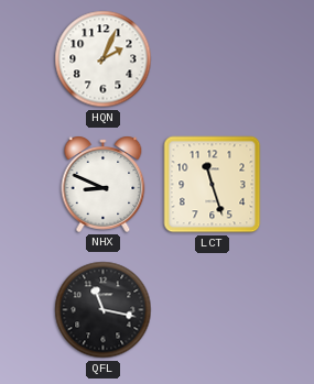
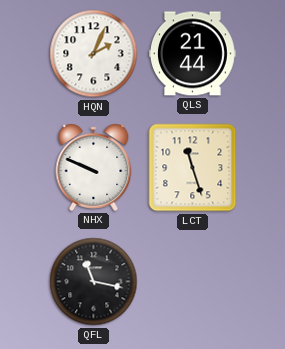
QLS: none -> 21:44 (192, 54)
NHX: 8:49 -> 9:49 (94, 167)
